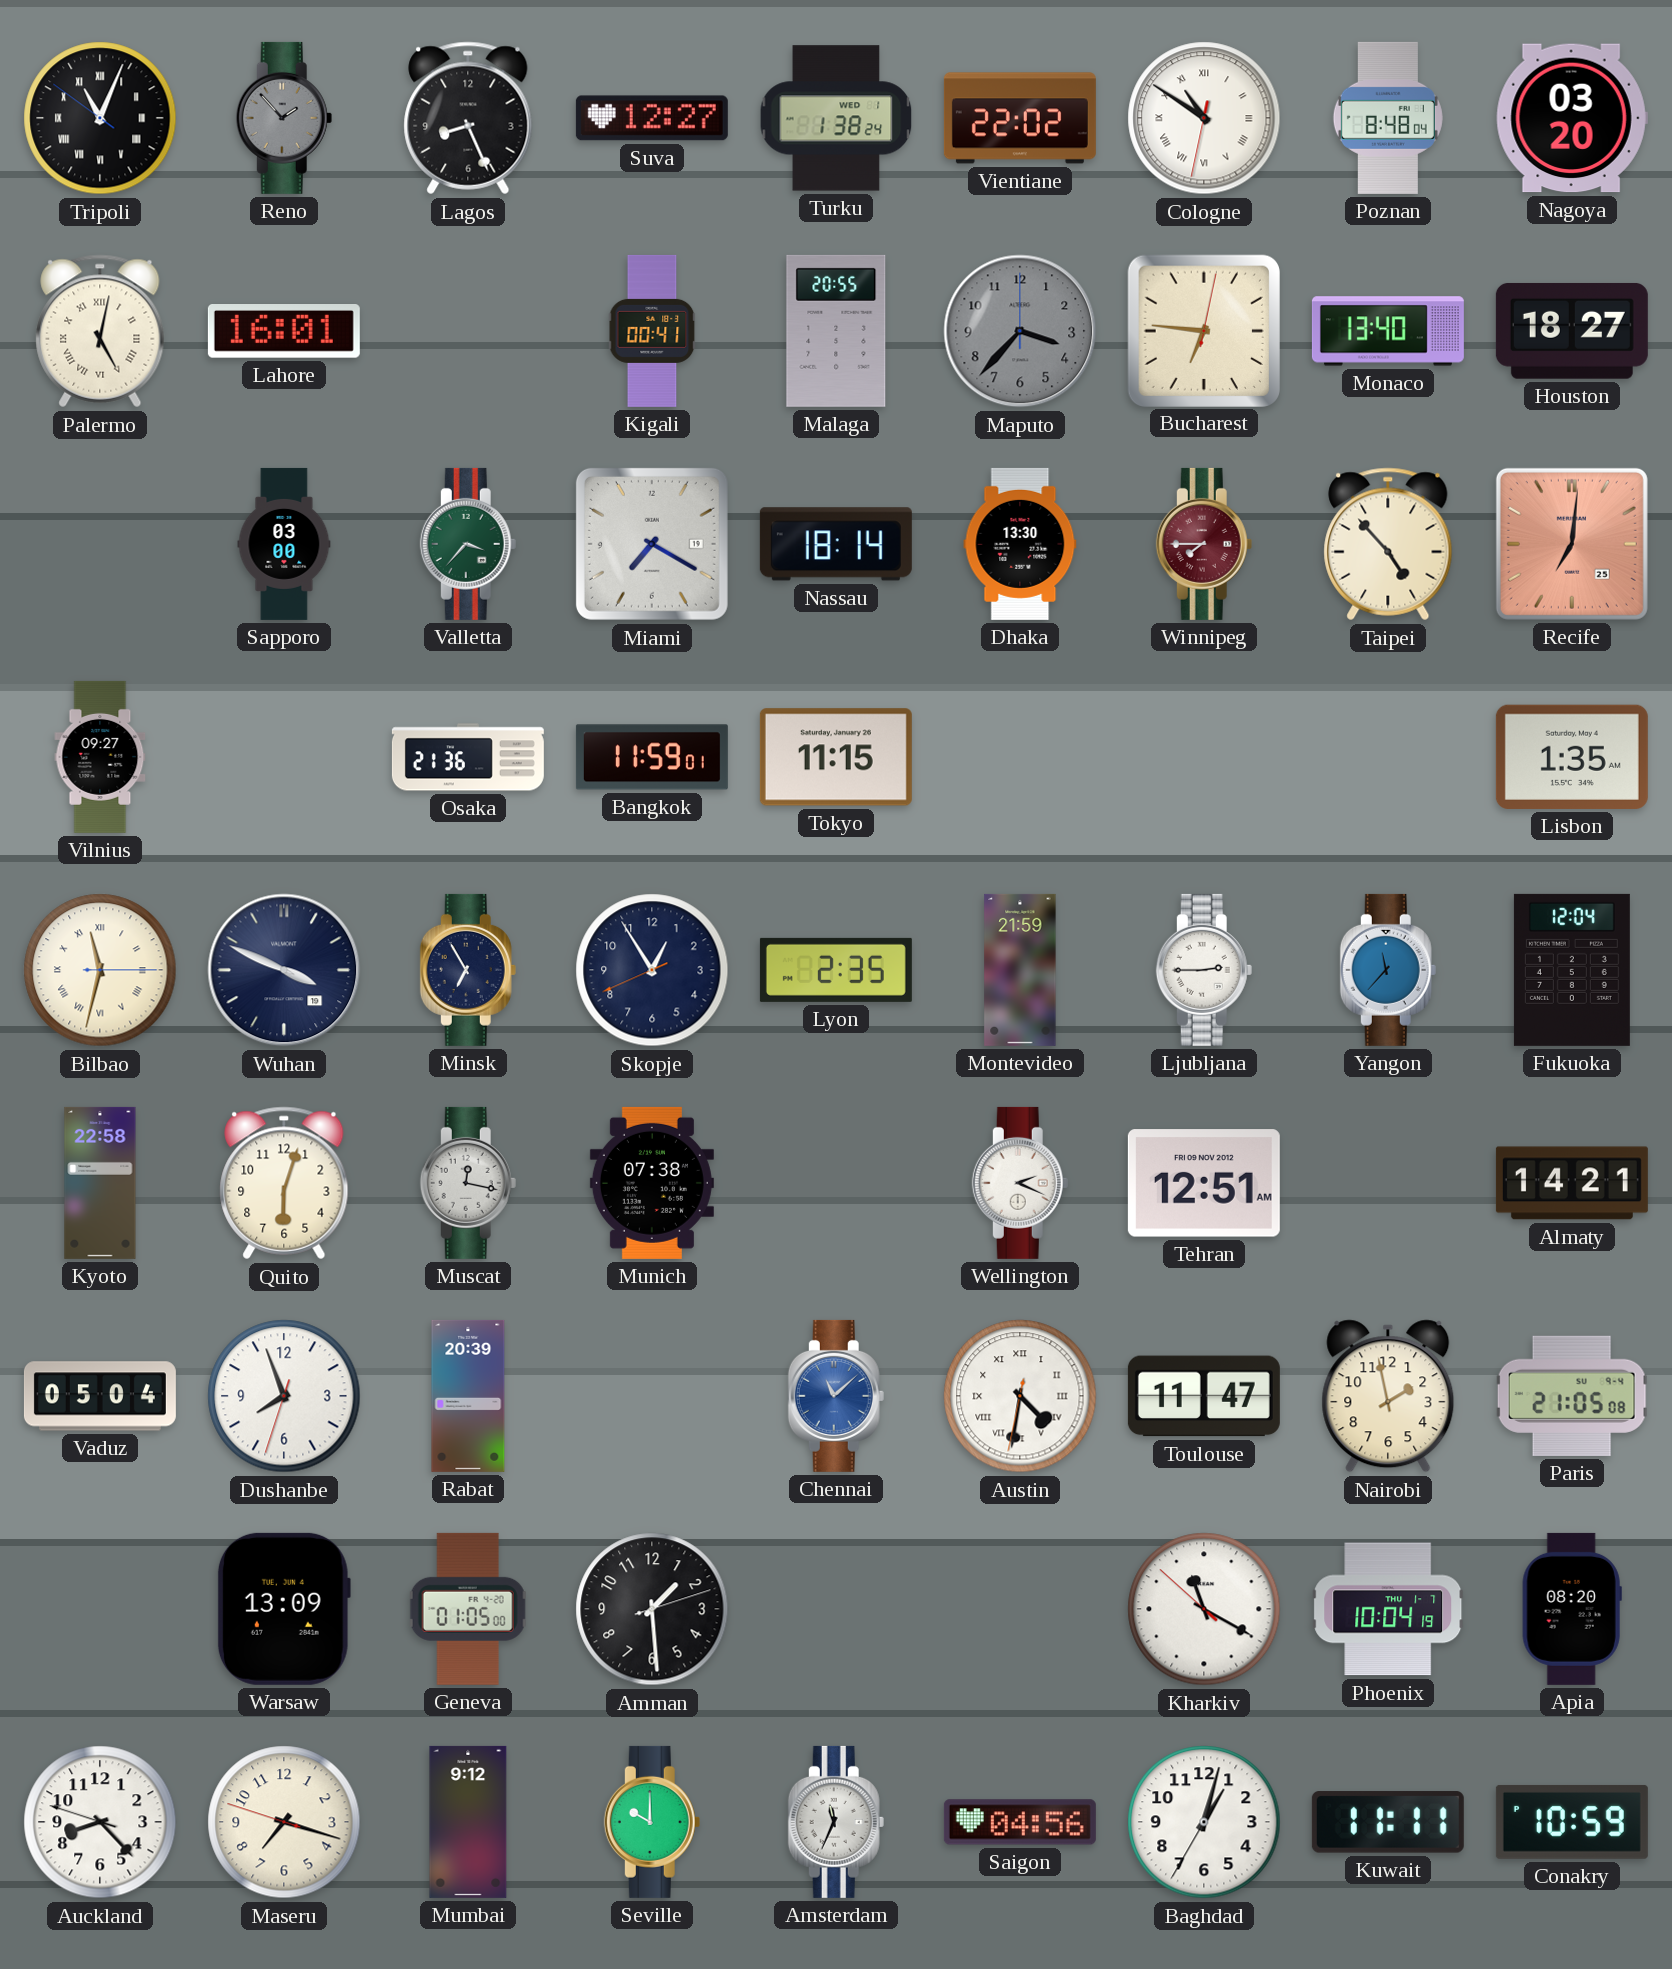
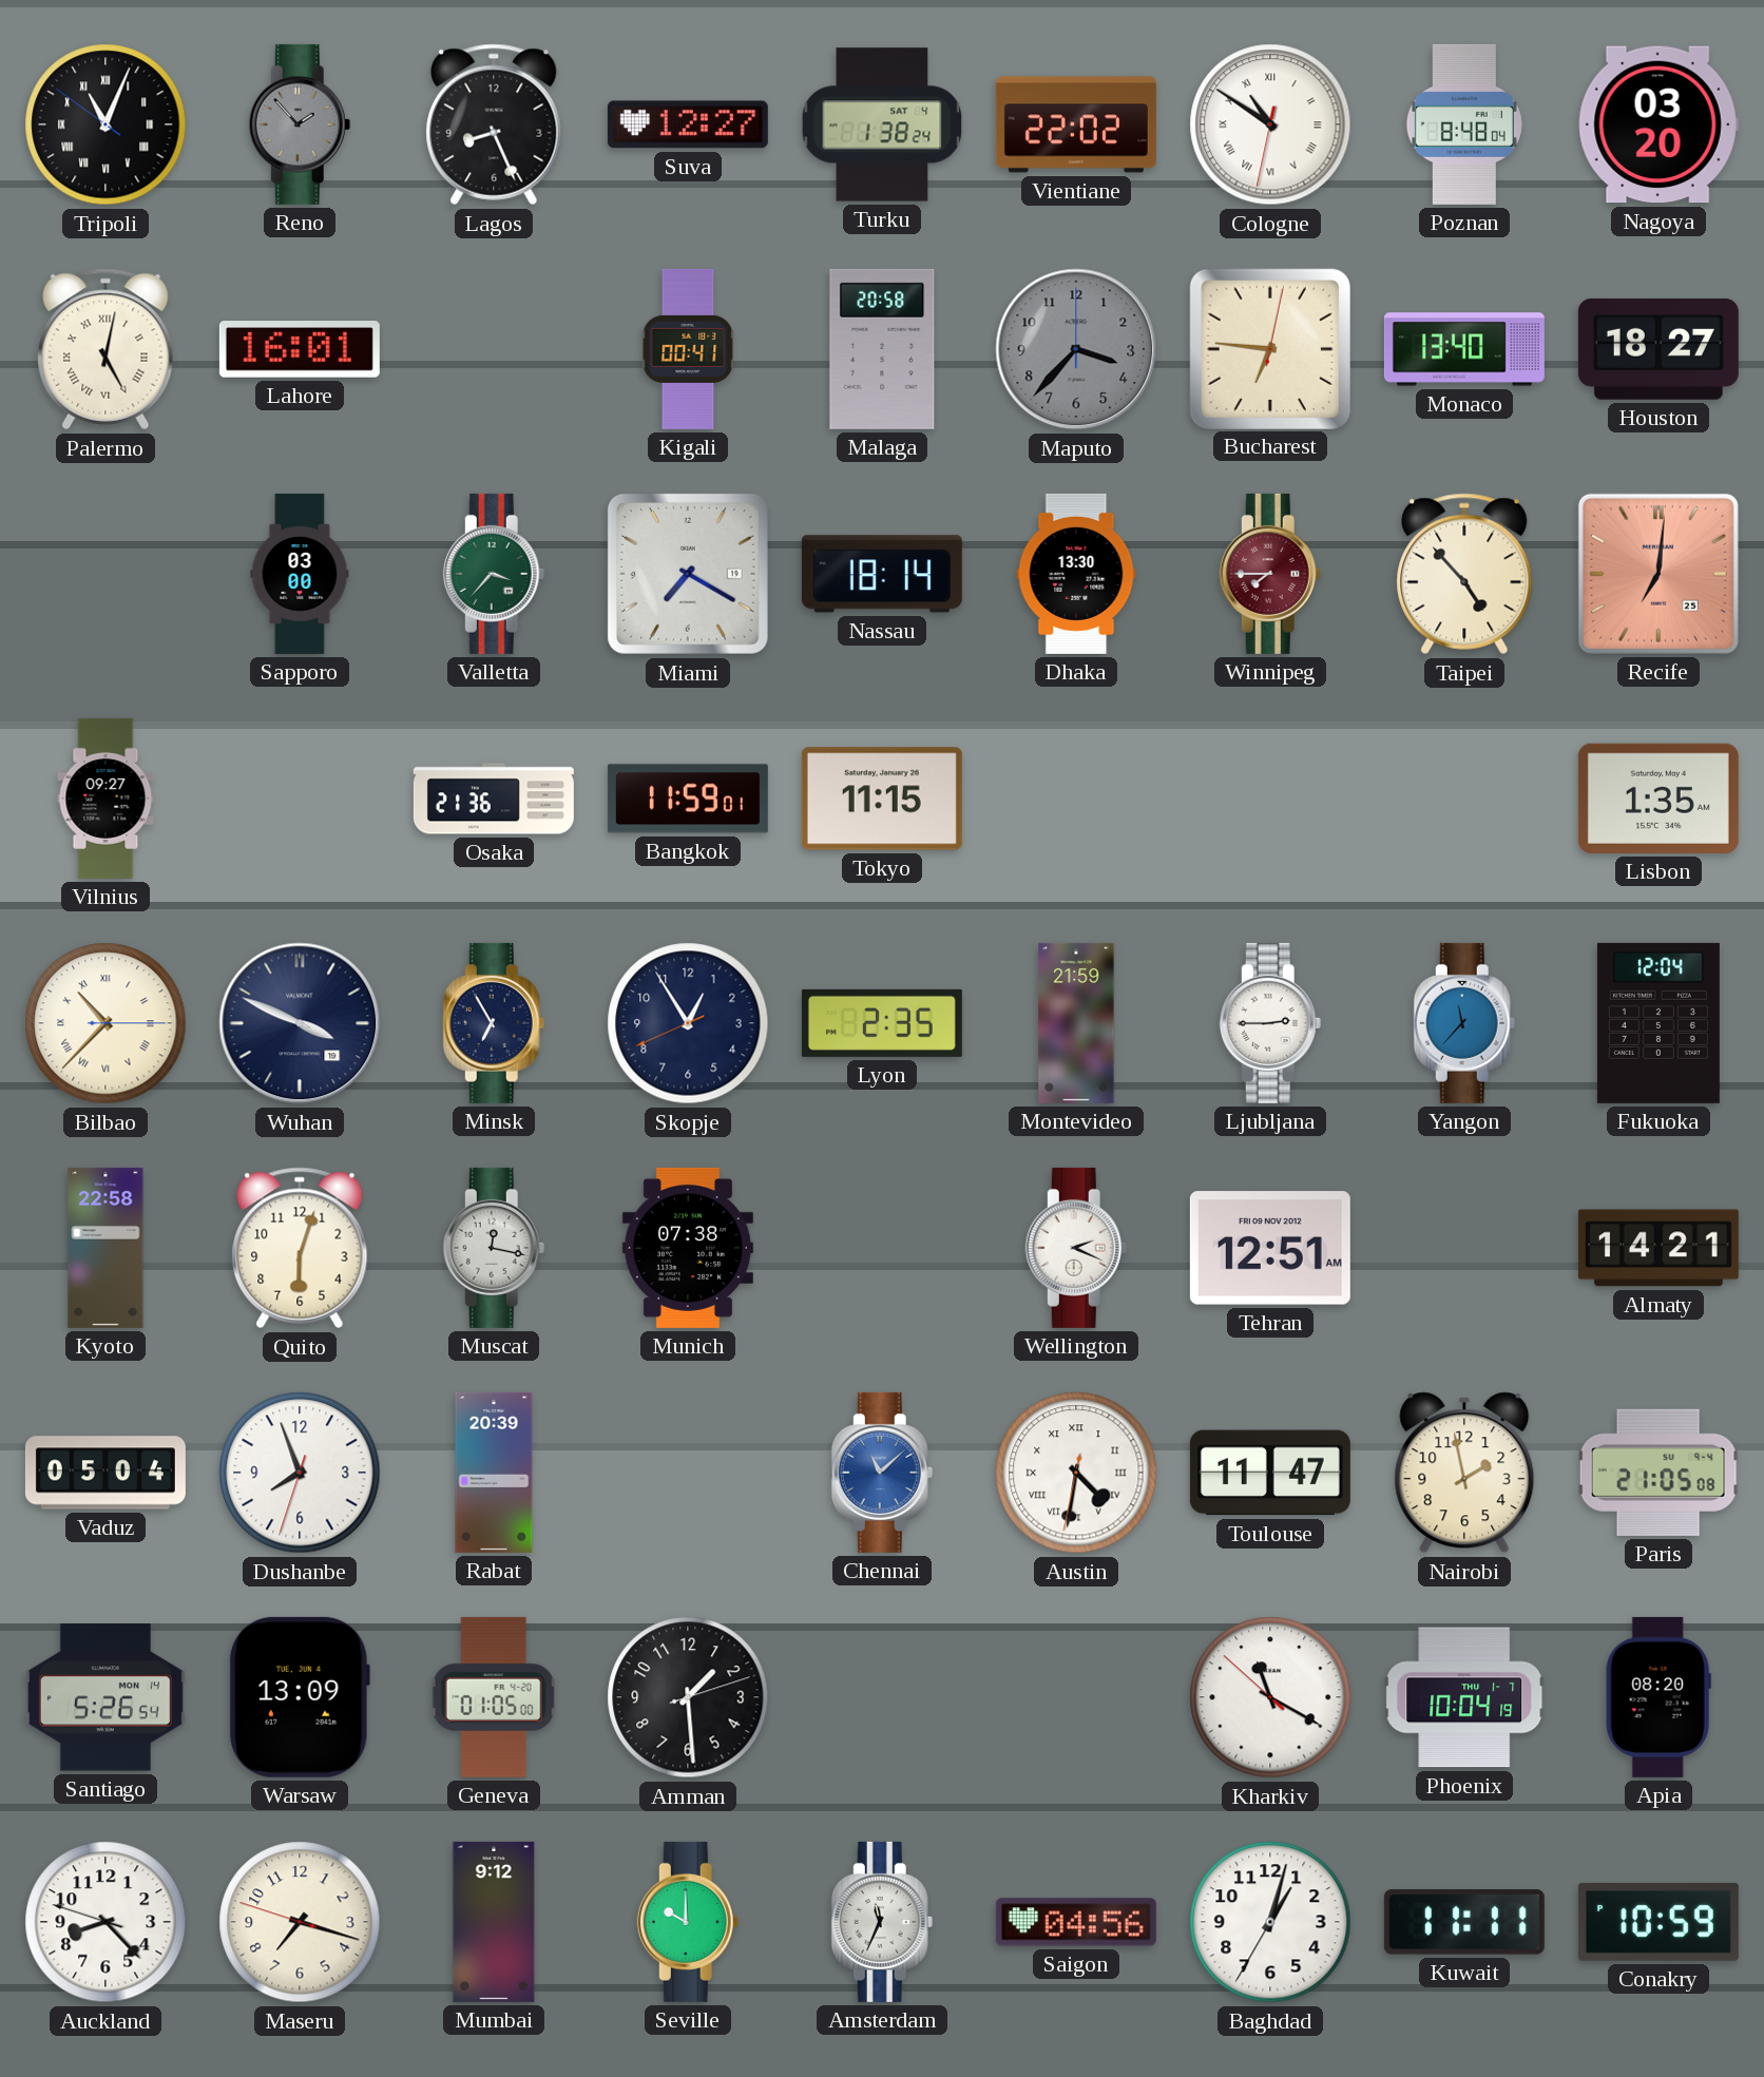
Turku date: WED 1 -> SAT 4 (882, 124)
Malaga: 20:55 -> 20:58 (882, 349)
Bilbao: 11:32 -> 10:37 (106, 1023)
Santiago: none -> 5:26 (106, 1697)
